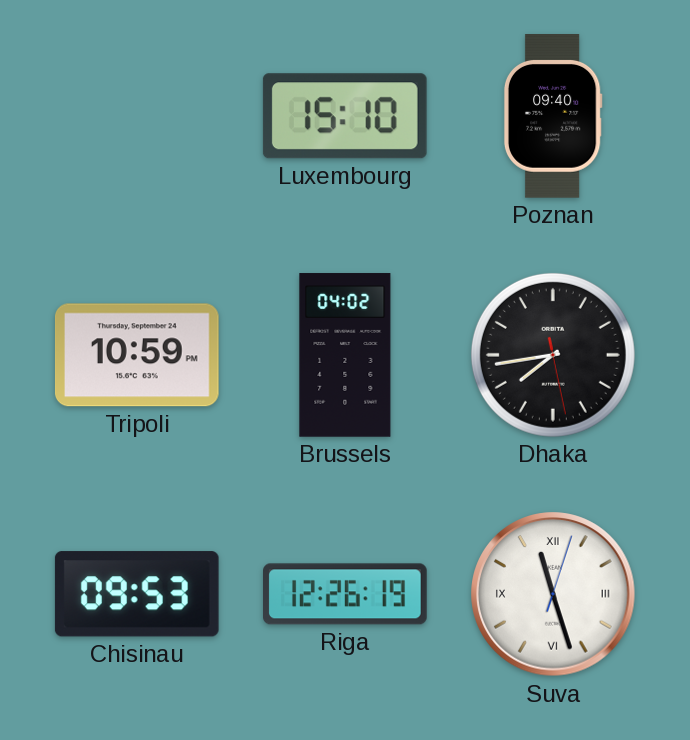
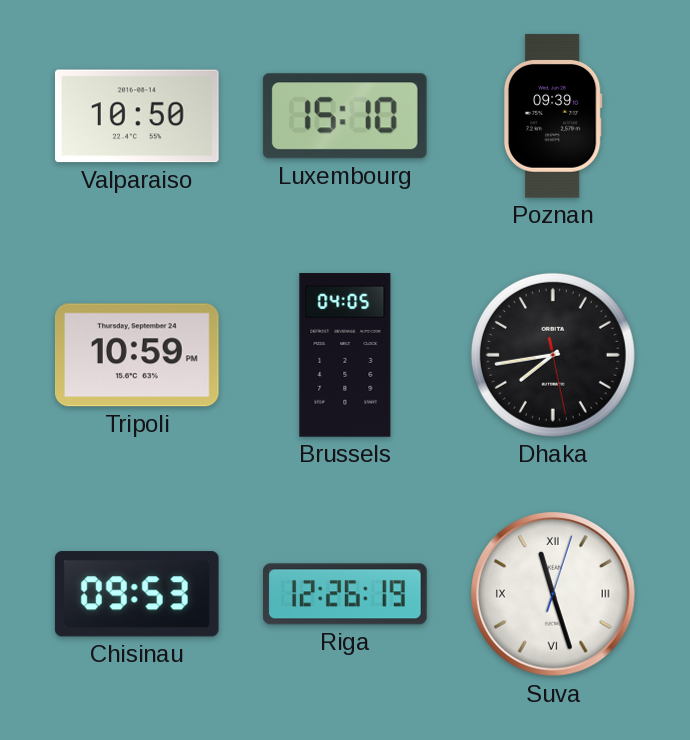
Valparaiso: none -> 10:50 (138, 116)
Poznan: 09:40 -> 09:39 (553, 116)
Brussels: 04:02 -> 04:05 (345, 355)
